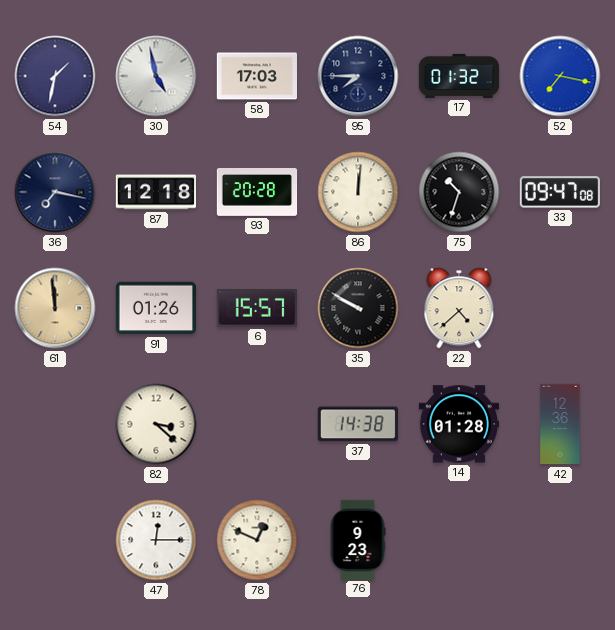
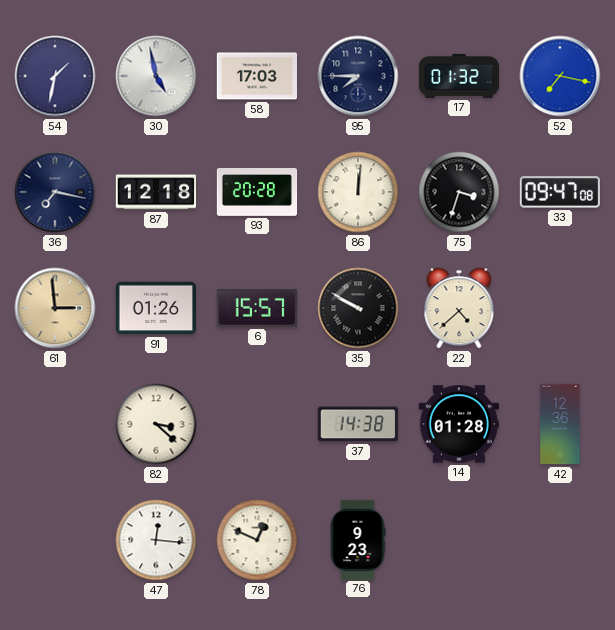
75: 10:33 -> 3:33 (459, 192)
61: 11:59 -> 2:59 (55, 308)
47: 12:15 -> 12:16 (156, 540)
